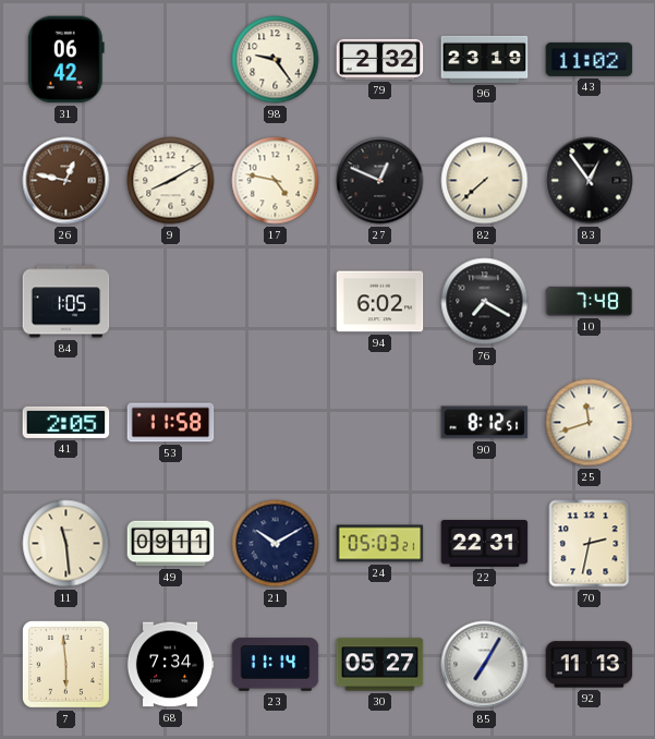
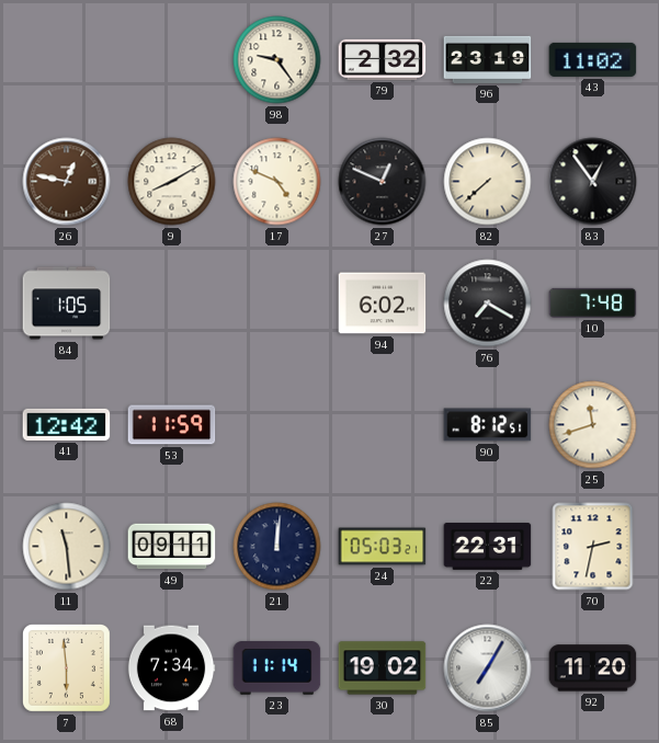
31: 06:42 -> none (65, 60)
17: 4:47 -> 4:49 (277, 182)
41: 2:05 -> 12:42 (67, 424)
53: 11:58 -> 11:59 (172, 425)
21: 10:10 -> 12:01 (277, 547)
30: 05:27 -> 19:02 (383, 668)
92: 11:13 -> 11:20 (593, 668)
